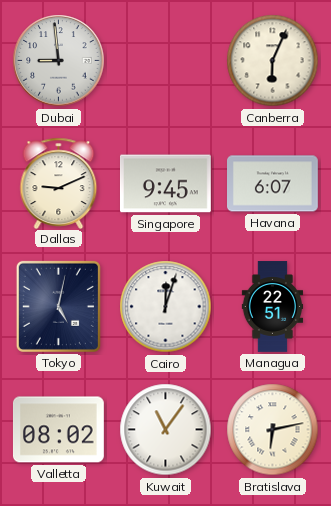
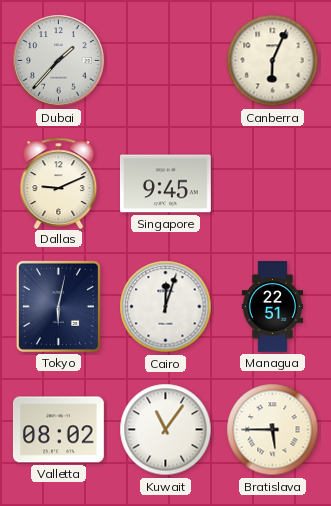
Dubai: 8:59 -> 1:37 (59, 61)
Havana: 6:07 -> none (273, 184)
Tokyo: 5:02 -> 6:02 (58, 306)
Bratislava: 6:13 -> 5:45 (273, 430)
